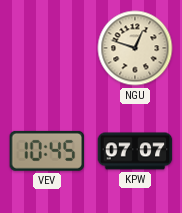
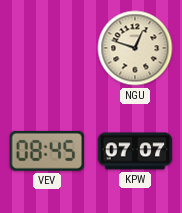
VEV: 10:45 -> 08:45 (47, 151)
